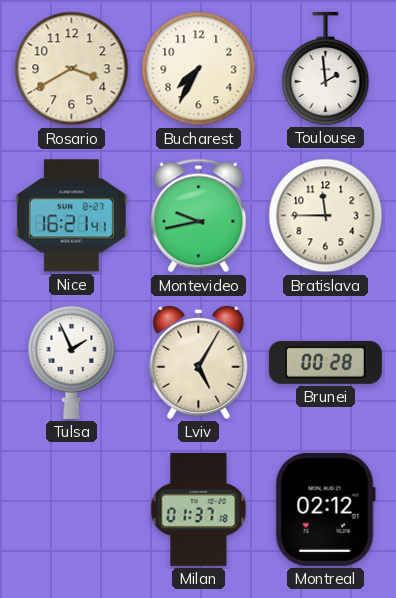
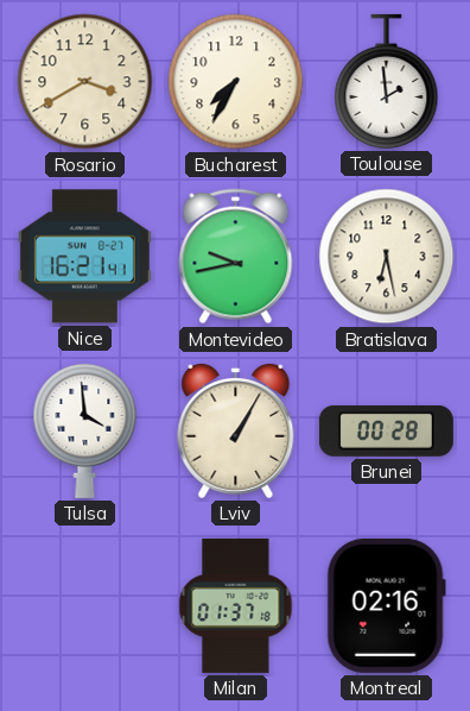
Bratislava: 11:45 -> 6:28 (387, 257)
Tulsa: 1:56 -> 3:59 (85, 430)
Lviv: 5:05 -> 1:05 (236, 430)
Montreal: 02:12 -> 02:16 (386, 605)
